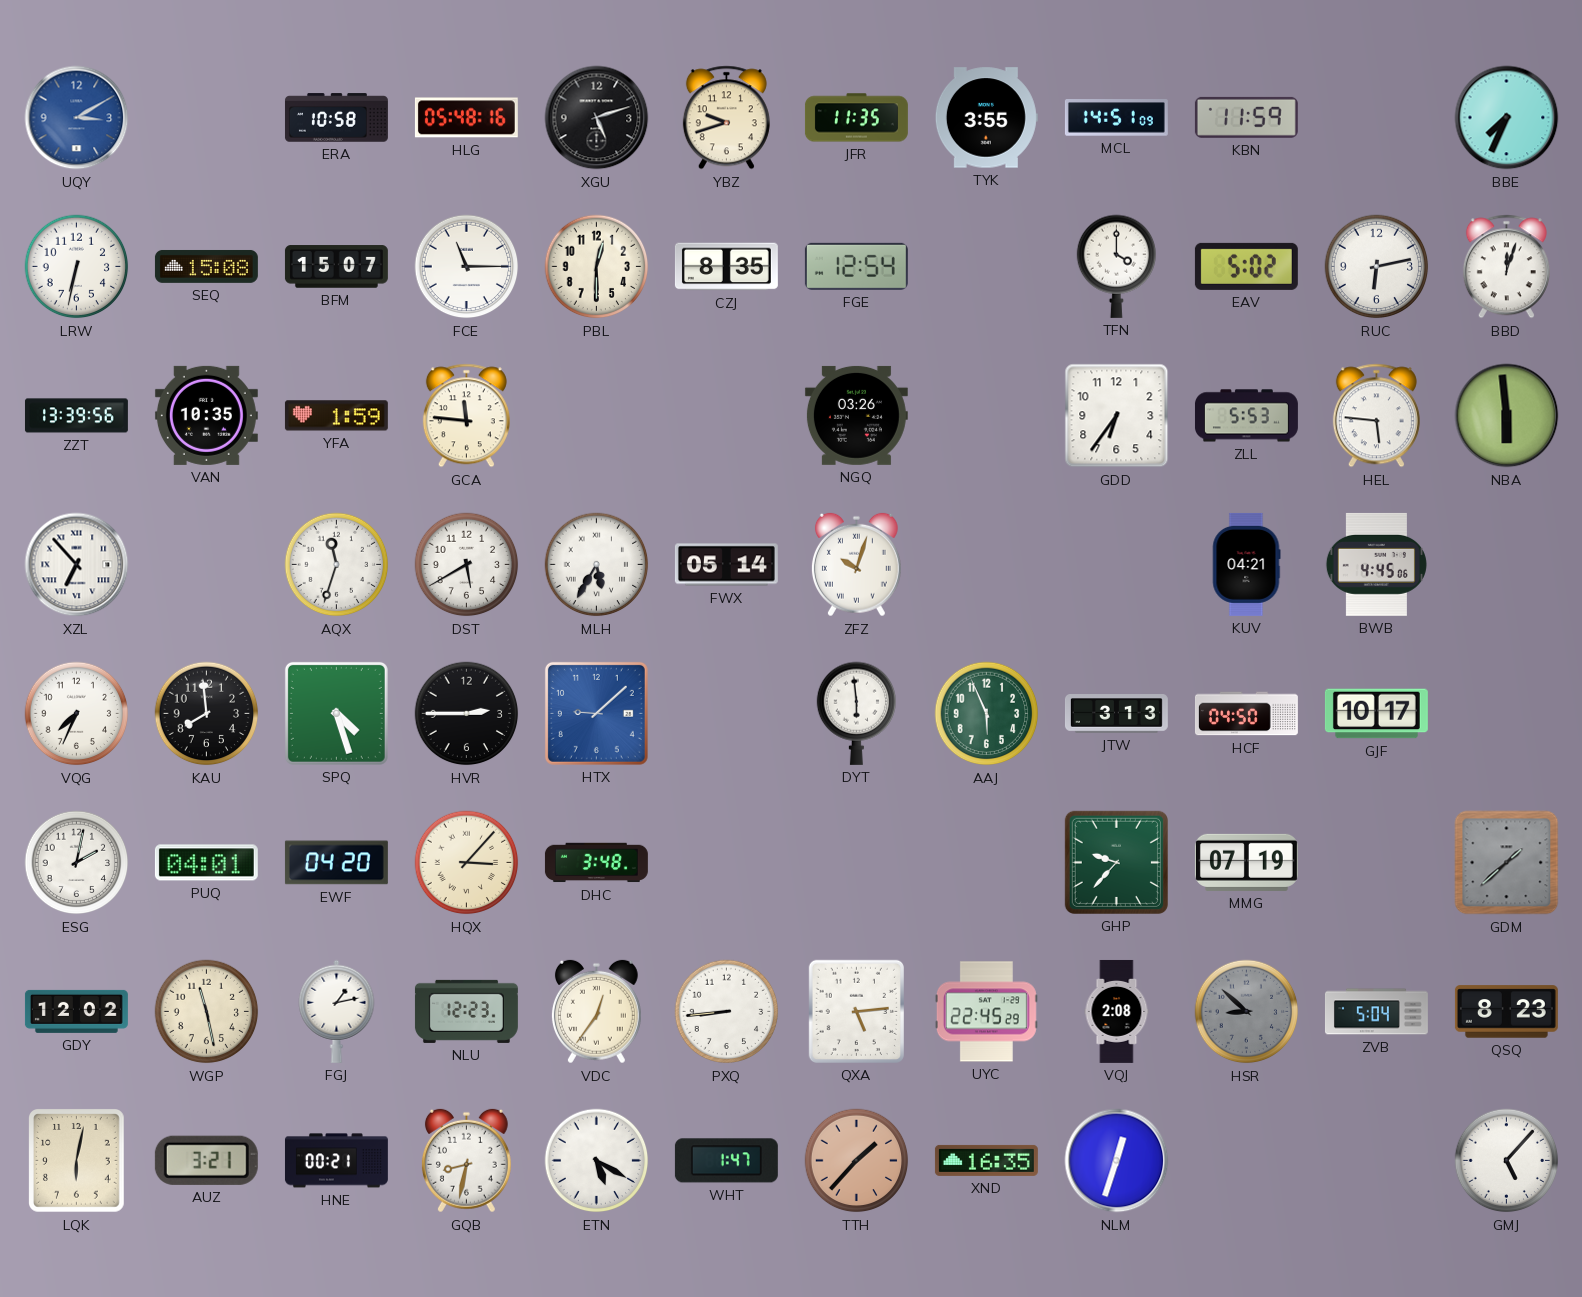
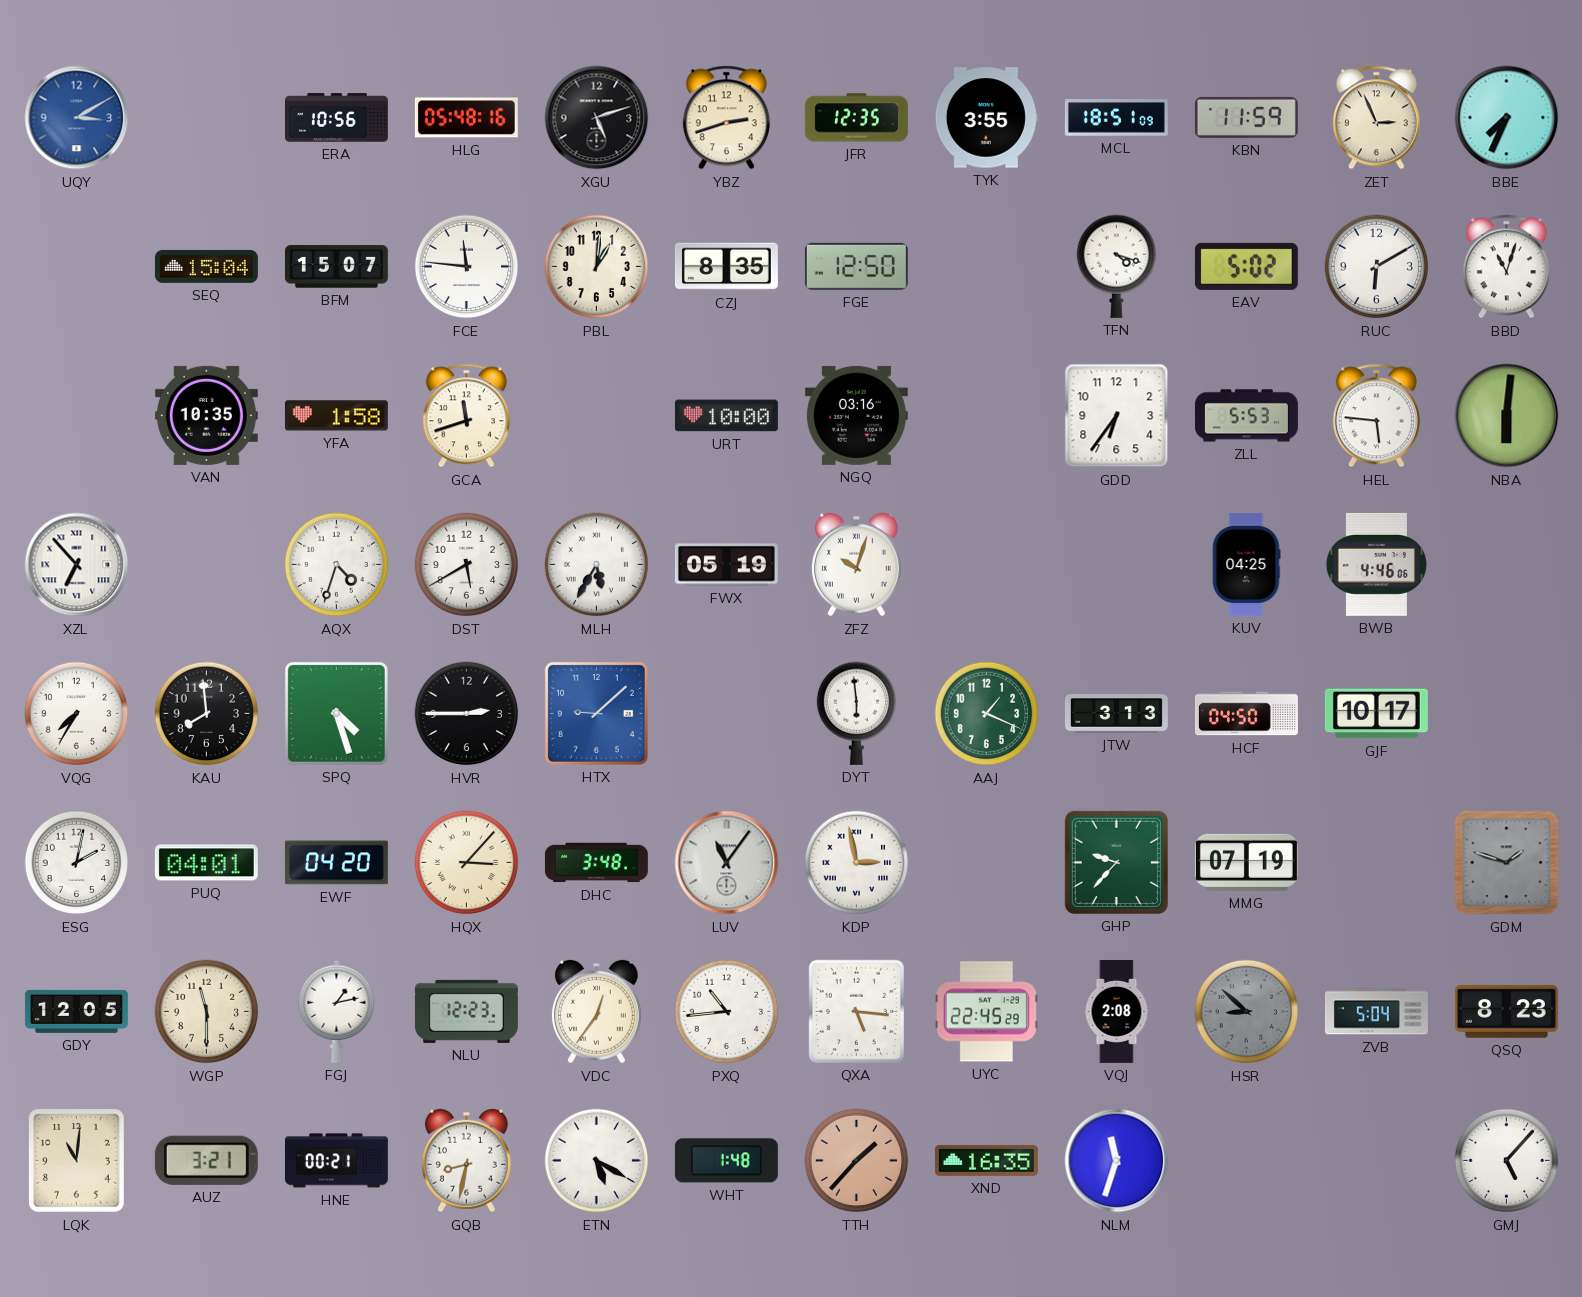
ERA: 10:58 -> 10:56 (336, 118)
YBZ: 9:42 -> 2:42 (726, 118)
JFR: 11:35 -> 12:35 (856, 118)
MCL: 14:51 -> 18:51 (1116, 118)
ZET: none -> 2:56 (1376, 118)
LRW: 6:32 -> none (77, 267)
SEQ: 15:08 -> 15:04 (206, 266)
FCE: 11:15 -> 11:46 (467, 267)
PBL: 12:30 -> 1:01 (597, 267)
FGE: 12:54 -> 12:50 (856, 266)
TFN: 4:00 -> 4:18 (1116, 266)
RUC: 6:13 -> 6:10 (1377, 267)
BBD: 12:03 -> 11:03 (1506, 267)
ZZT: 13:39 -> none (76, 416)
YFA: 1:59 -> 1:58 (336, 416)
GCA: 11:46 -> 11:42 (466, 416)
URT: none -> 10:00 (726, 416)
NGQ: 03:26 -> 03:16 (856, 415)
NBA: 5:59 -> 6:01 (1507, 416)
AQX: 11:33 -> 4:33 (337, 565)
FWX: 05:14 -> 05:19 (726, 565)
KUV: 04:21 -> 04:25 (1246, 564)
BWB: 4:45 -> 4:46 (1376, 564)
VQG: 7:34 -> 7:35 (77, 714)
AAJ: 5:56 -> 1:19 (987, 714)
LUV: none -> 11:06 (727, 863)
KDP: none -> 2:58 (857, 863)
GDM: 1:38 -> 1:48 (1507, 863)
GDY: 12:02 -> 12:05 (76, 1011)
WGP: 11:28 -> 11:30 (207, 1012)
PXQ: 8:44 -> 10:44 (727, 1012)
QXA: 5:14 -> 5:16 (856, 1011)
LQK: 6:02 -> 11:01 (77, 1161)
WHT: 1:47 -> 1:48 (726, 1161)
NLM: 12:33 -> 11:33 (1117, 1161)
